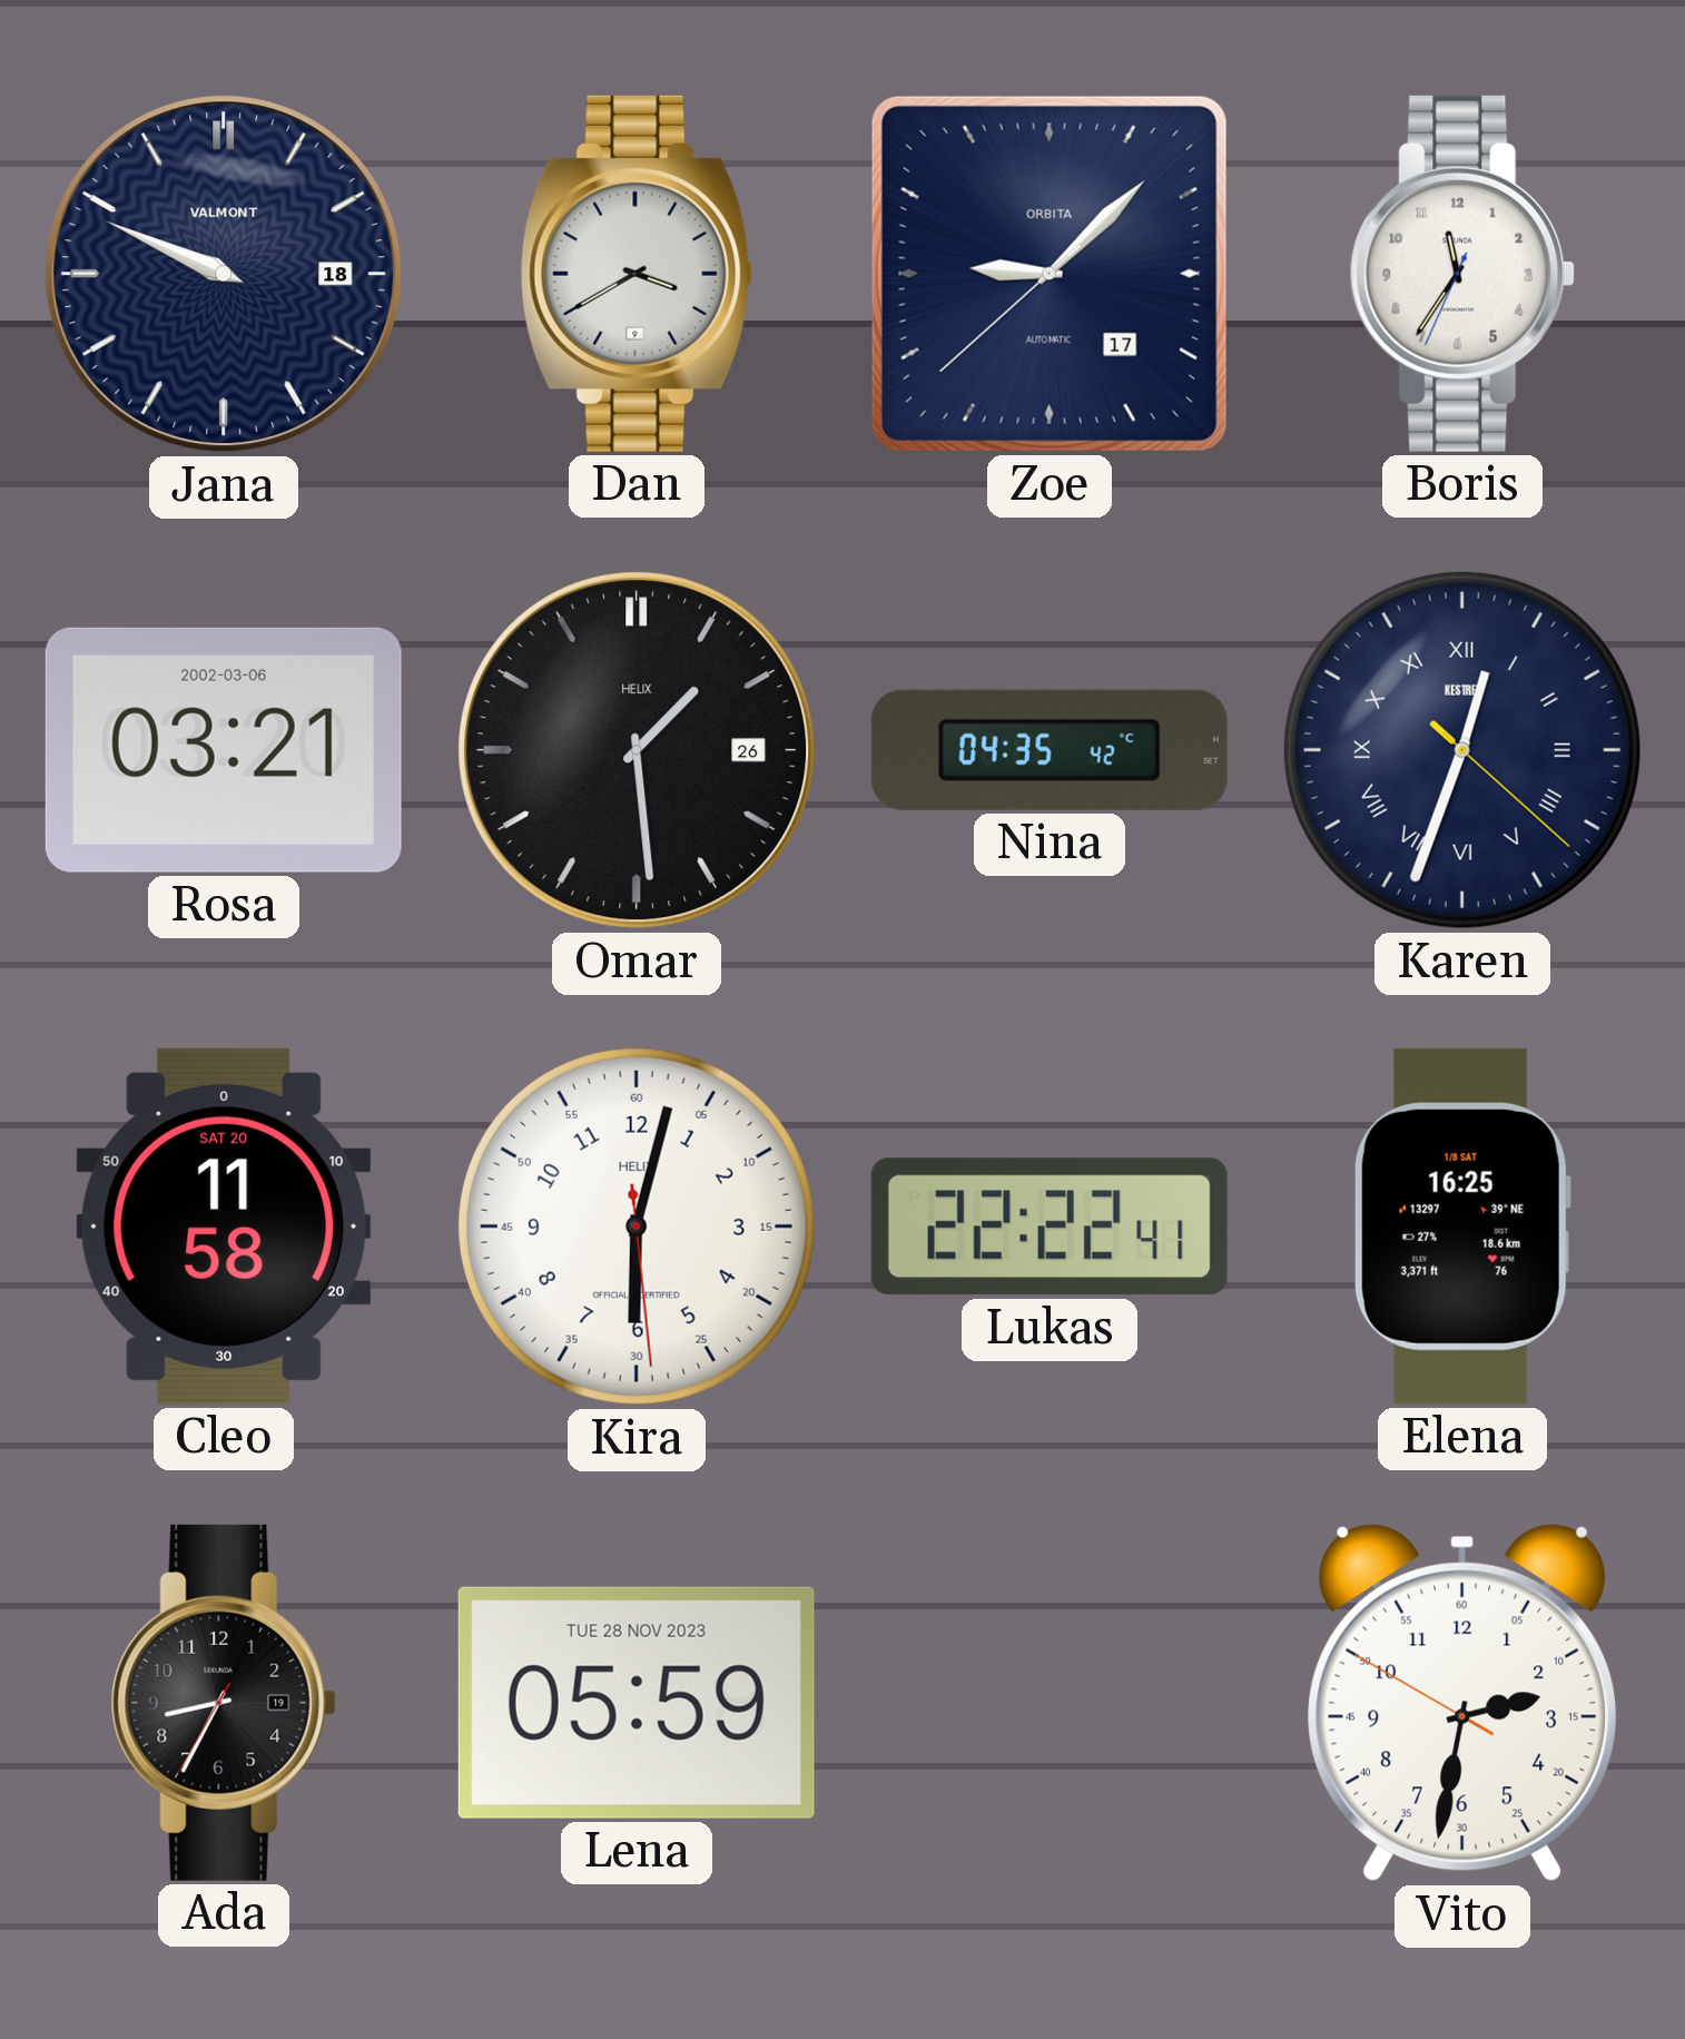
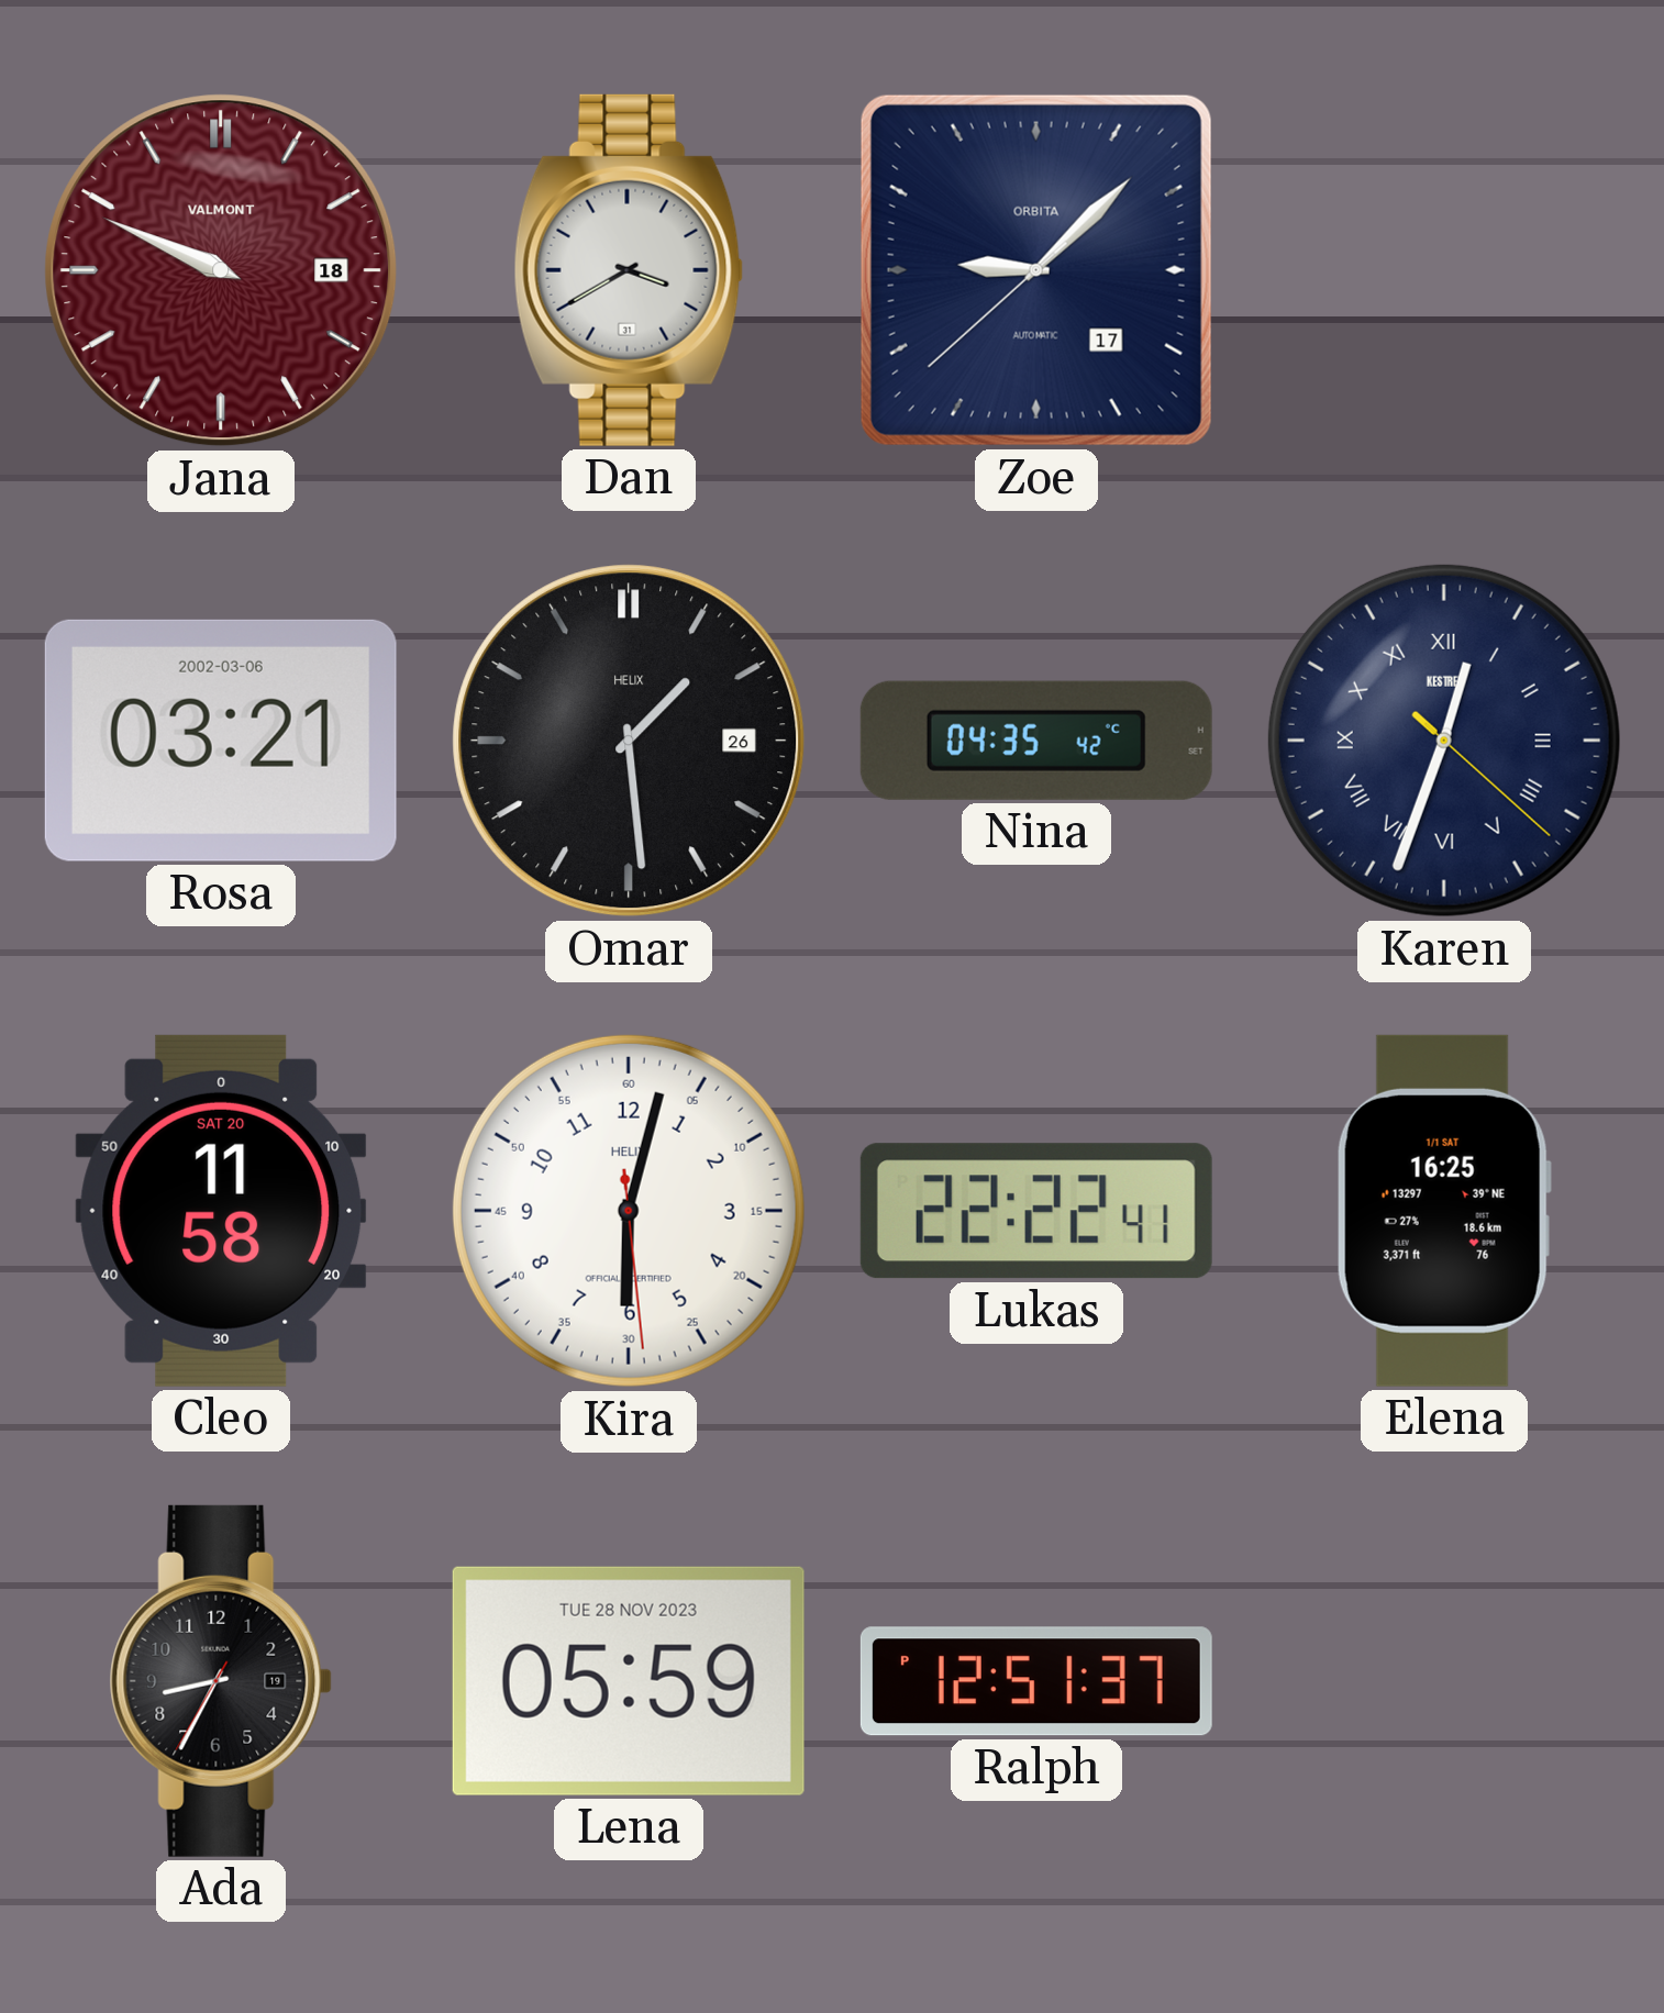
Jana dial: navy -> burgundy (221, 270)
Dan date: 9 -> 31 (629, 270)
Boris: 11:35 -> none (1462, 274)
Elena date: 1/8 SAT -> 1/1 SAT (1444, 1211)
Ralph: none -> 12:51 (1036, 1681)
Vito: 2:31 -> none (1462, 1703)
